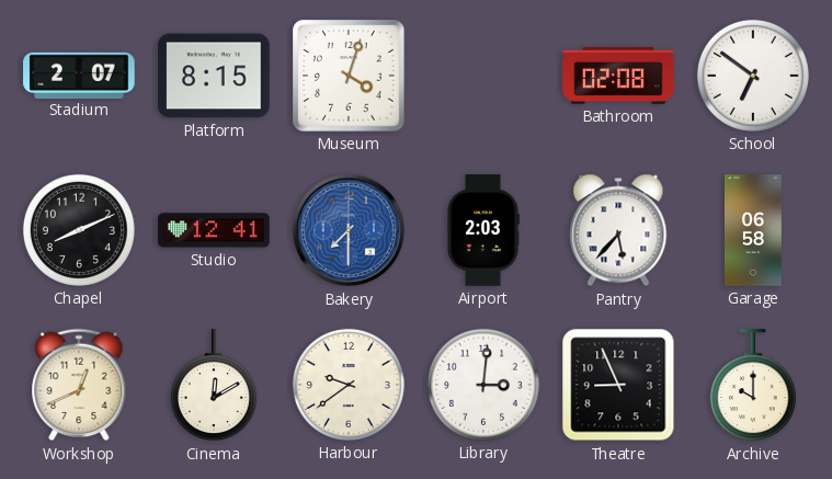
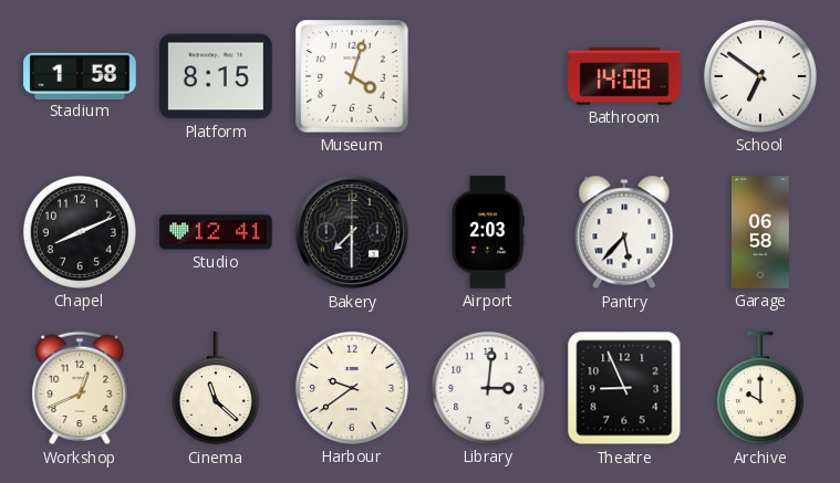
Stadium: 2:07 -> 1:58 (80, 75)
Bathroom: 02:08 -> 14:08 (624, 76)
Bakery dial: blue -> black (352, 232)
Cinema: 12:10 -> 11:22 (216, 389)
